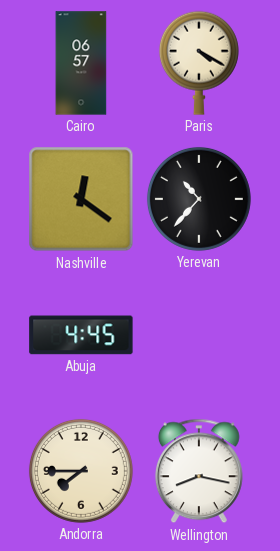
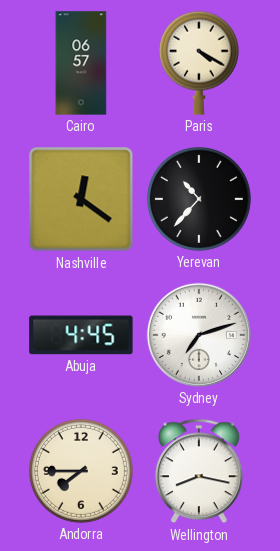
Sydney: none -> 7:12 (199, 335)
